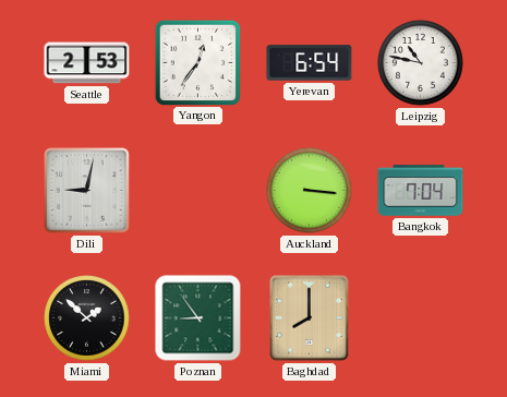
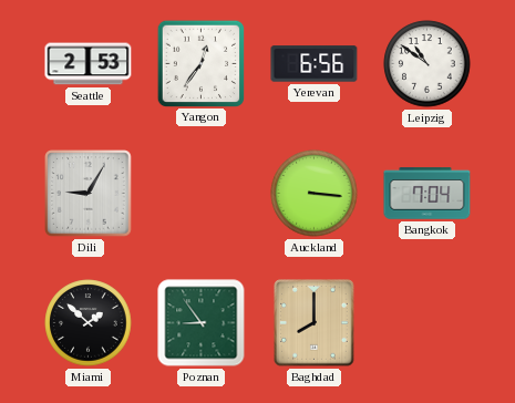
Yerevan: 6:54 -> 6:56 (315, 64)
Leipzig: 10:47 -> 10:51 (428, 64)
Dili: 9:02 -> 9:05 (89, 194)
